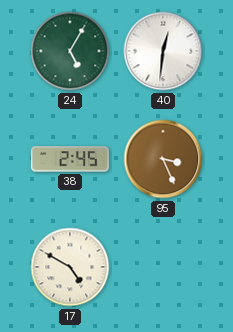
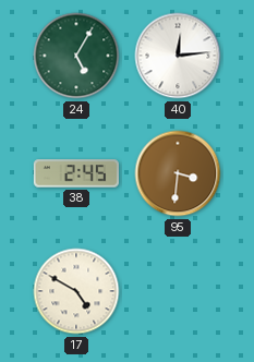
40: 12:31 -> 12:14 (178, 56)
95: 3:26 -> 3:31 (178, 173)
